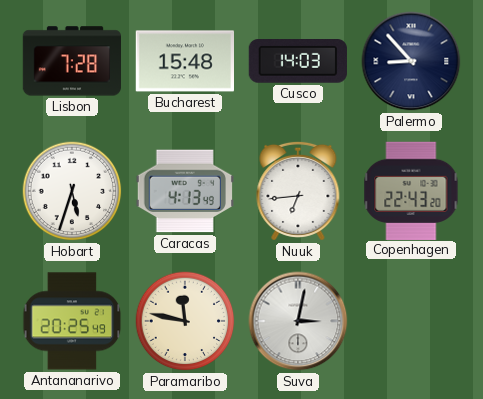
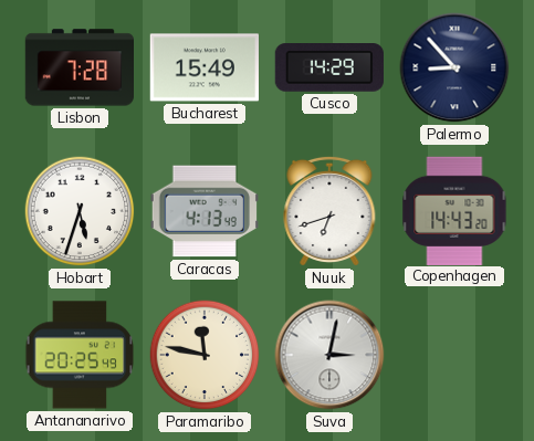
Bucharest: 15:48 -> 15:49 (203, 67)
Cusco: 14:03 -> 14:29 (329, 69)
Nuuk: 6:44 -> 6:42 (329, 211)
Copenhagen: 22:43 -> 14:43 (454, 210)
